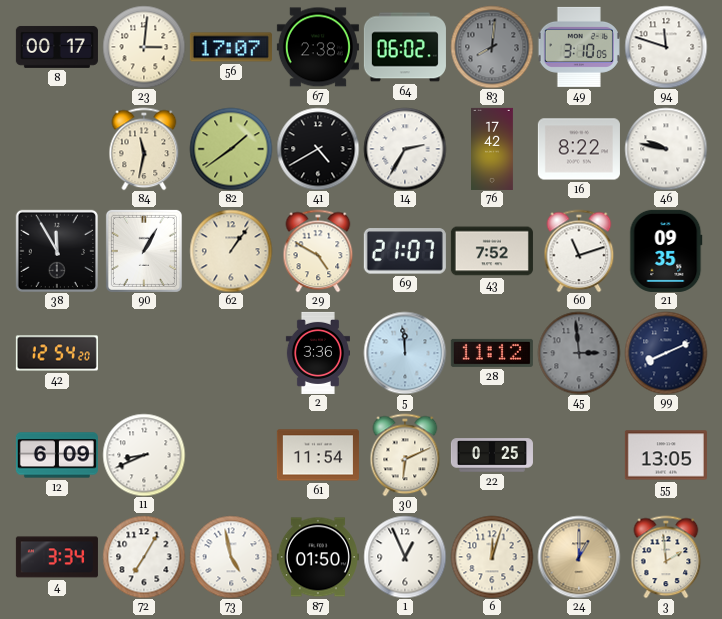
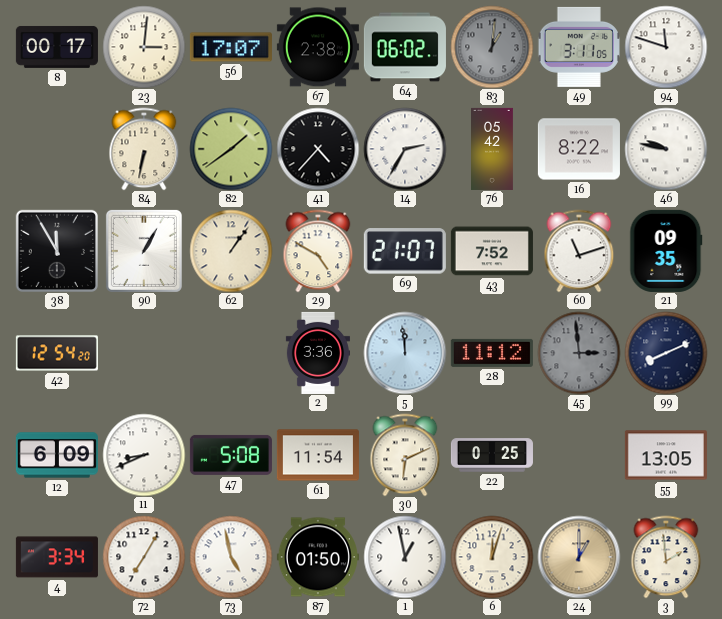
83: 8:01 -> 1:01 (492, 47)
49: 3:10 -> 3:11 (579, 47)
84: 11:32 -> 6:32 (144, 149)
41: 4:40 -> 4:37 (318, 149)
76: 17:42 -> 05:42 (493, 149)
47: none -> 5:08 (231, 455)
1: 12:56 -> 12:58 (405, 557)
